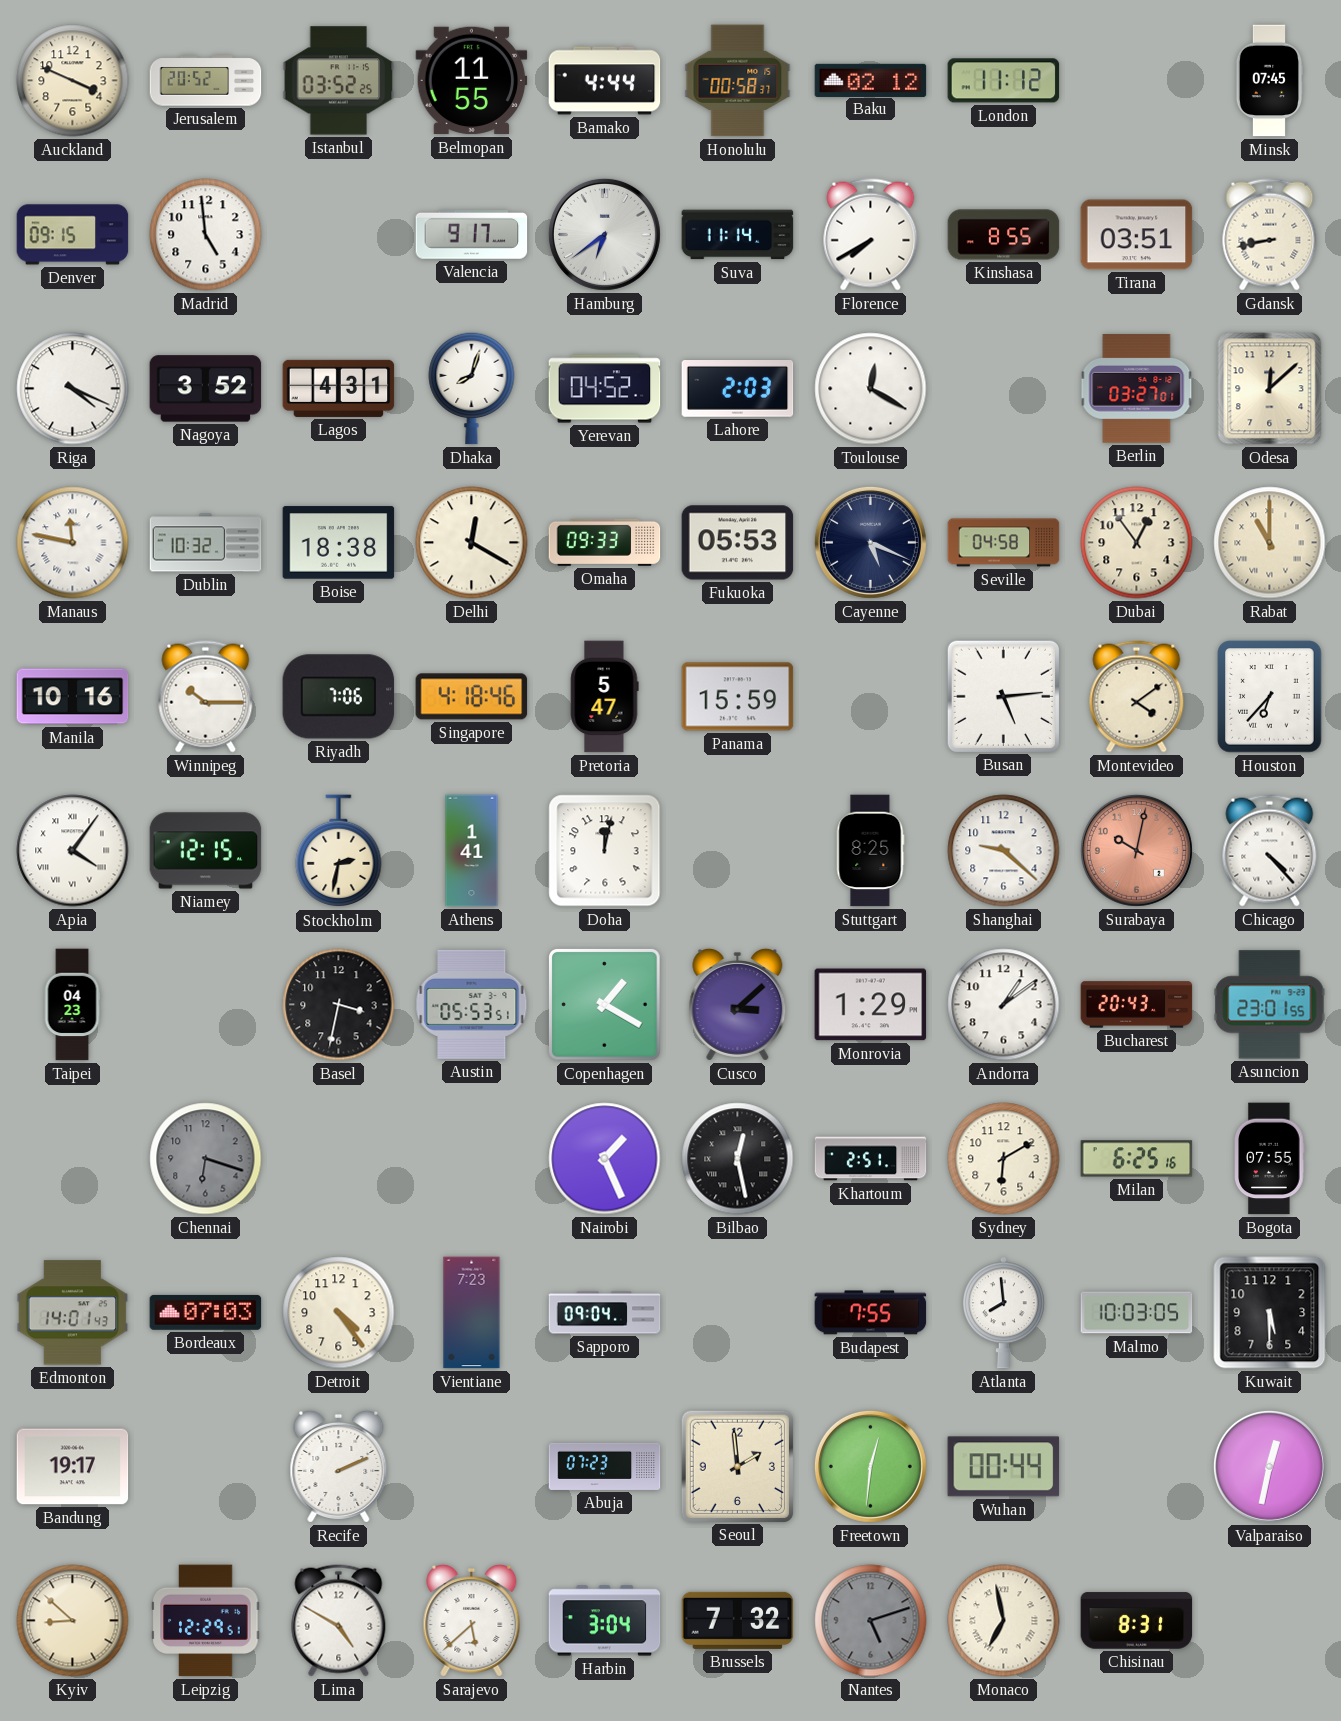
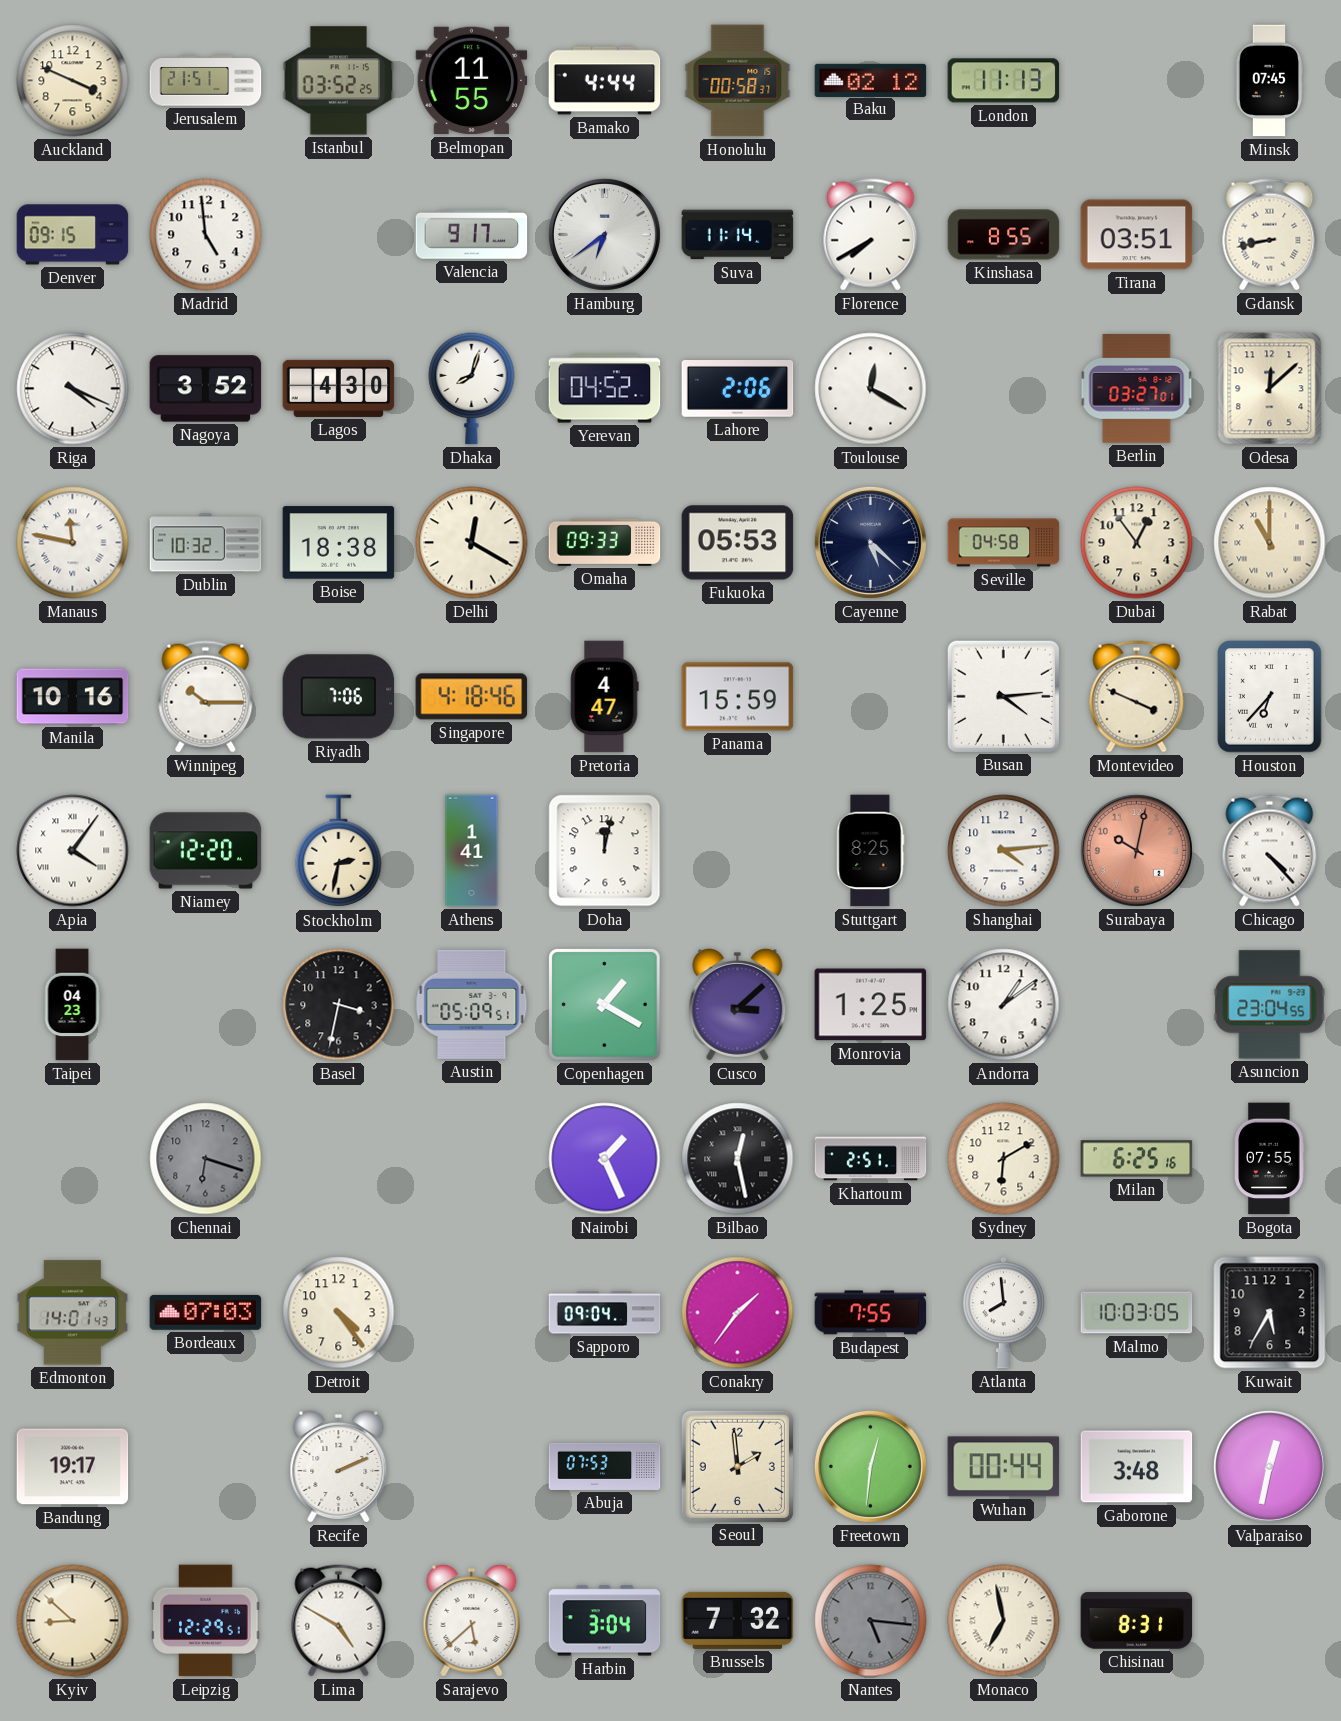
Jerusalem: 20:52 -> 21:51 (206, 81)
London: 11:12 -> 11:13 (1004, 81)
Lagos: 4:31 -> 4:30 (339, 388)
Lahore: 2:03 -> 2:06 (738, 389)
Cayenne: 5:19 -> 5:22 (870, 542)
Pretoria: 5:47 -> 4:47 (605, 697)
Busan: 5:14 -> 4:14 (1003, 696)
Montevideo: 4:09 -> 3:49 (1137, 697)
Niamey: 12:15 -> 12:20 (206, 851)
Shanghai: 9:22 -> 4:14 (1004, 851)
Austin: 05:53 -> 05:09 (472, 1004)
Monrovia: 1:29 -> 1:25 (871, 1005)
Bucharest: 20:43 -> none (1137, 1005)
Asuncion: 23:01 -> 23:04 (1270, 1005)
Vientiane: 7:23 -> none (472, 1313)
Conakry: none -> 1:36 (738, 1313)
Kuwait: 5:30 -> 5:35 (1270, 1313)
Abuja: 07:23 -> 07:53 (605, 1466)
Gaborone: none -> 3:48 (1137, 1467)
Nantes: 5:12 -> 5:16 (871, 1621)
